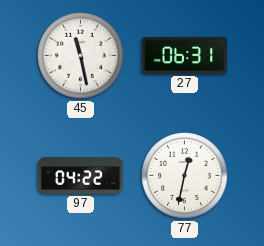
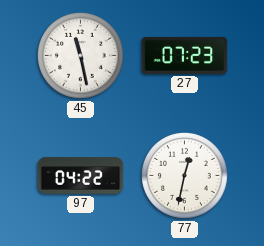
27: 06:31 -> 07:23 (185, 55)
